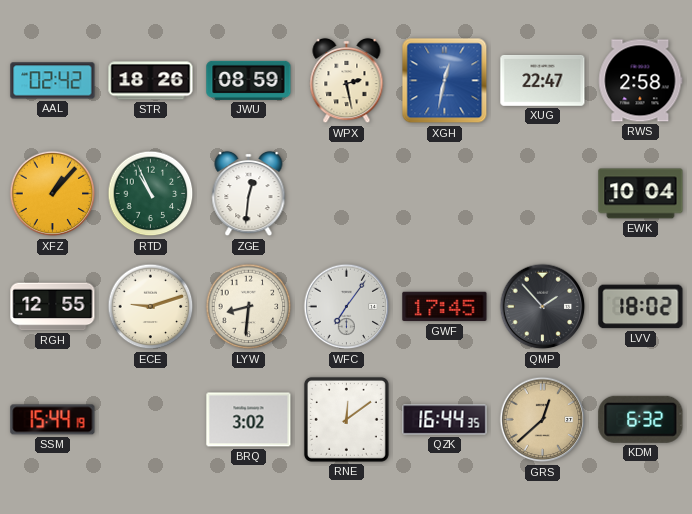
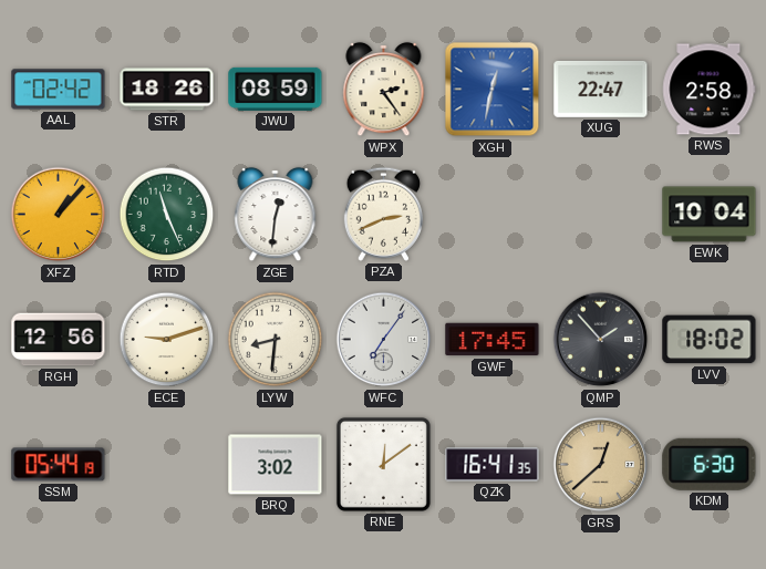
WPX: 2:28 -> 2:24 (384, 90)
RTD: 10:56 -> 11:26 (167, 215)
PZA: none -> 2:41 (383, 214)
RGH: 12:55 -> 12:56 (59, 340)
SSM: 15:44 -> 05:44 (59, 465)
QZK: 16:44 -> 16:41 (493, 465)
KDM: 6:32 -> 6:30 (710, 464)
